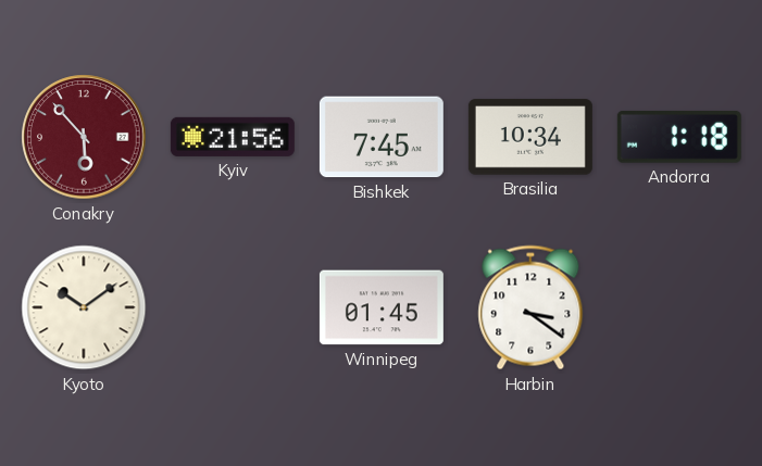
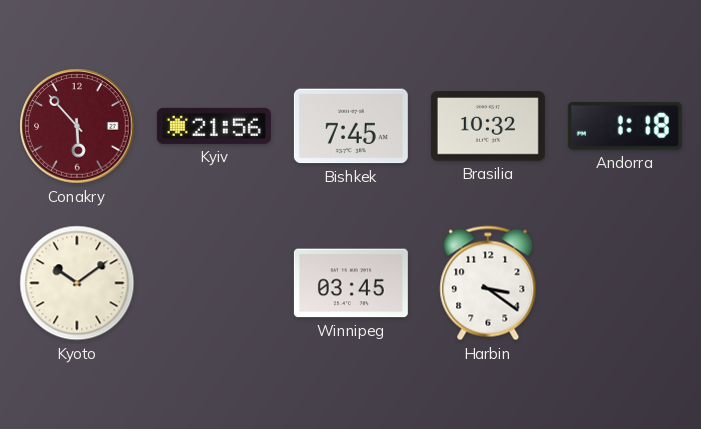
Brasilia: 10:34 -> 10:32 (488, 126)
Winnipeg: 01:45 -> 03:45 (351, 283)
